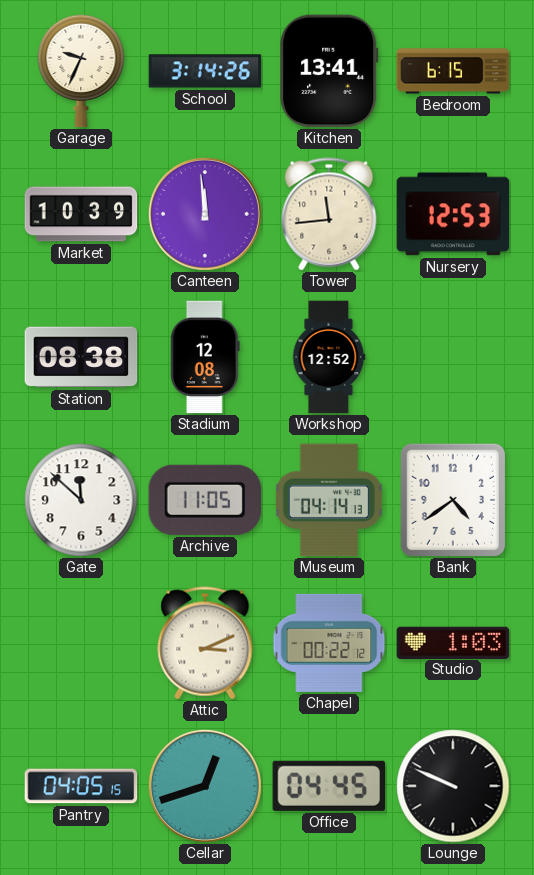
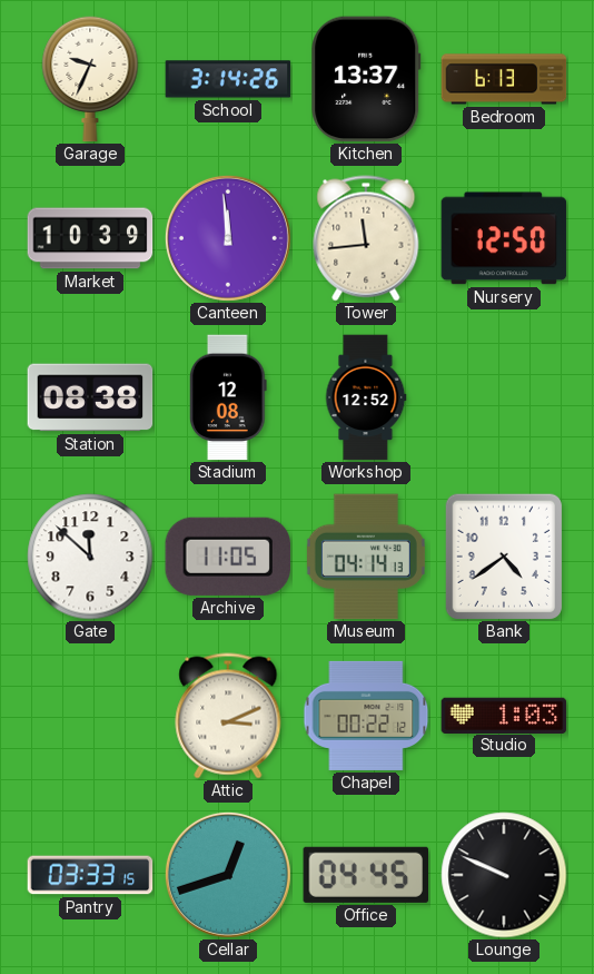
Kitchen: 13:41 -> 13:37 (366, 79)
Bedroom: 6:15 -> 6:13 (504, 79)
Nursery: 12:53 -> 12:50 (504, 238)
Pantry: 04:05 -> 03:33 (90, 875)
